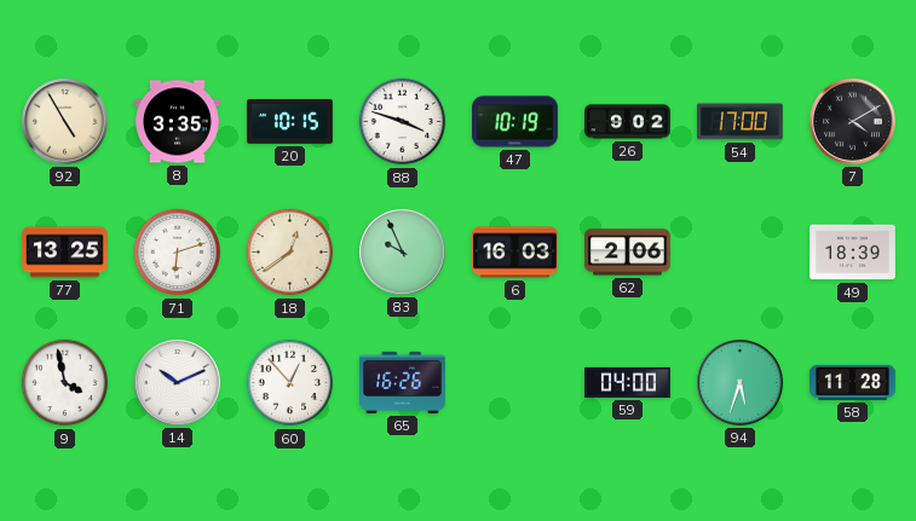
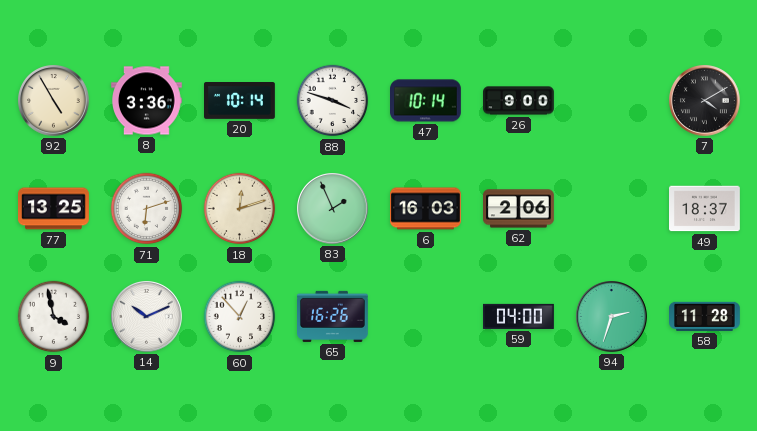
8: 3:35 -> 3:36 (147, 101)
20: 10:15 -> 10:14 (240, 101)
47: 10:19 -> 10:14 (426, 101)
26: 9:02 -> 9:00 (519, 101)
54: 17:00 -> none (741, 122)
18: 12:39 -> 12:12 (240, 209)
83: 9:56 -> 1:56 (333, 209)
49: 18:39 -> 18:37 (705, 209)
94: 5:33 -> 2:33 (612, 317)
